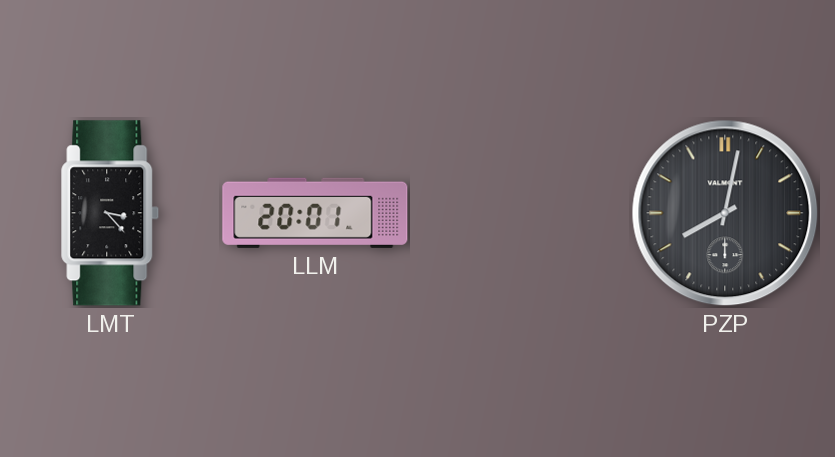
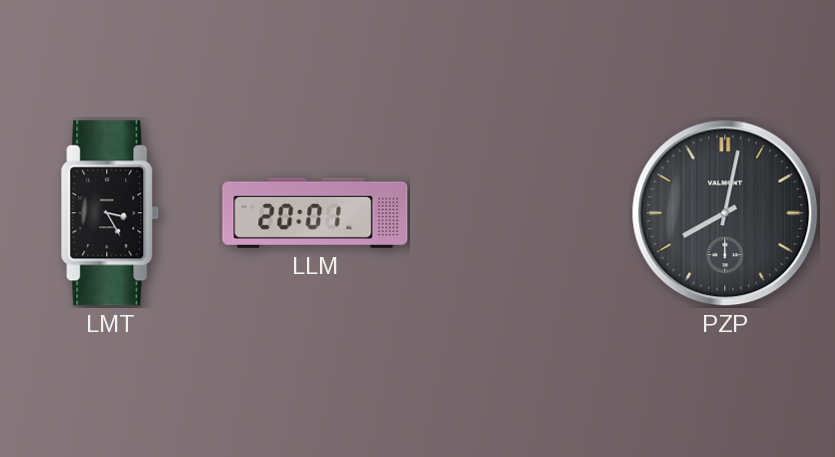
LMT: 3:23 -> 3:25 (110, 213)
